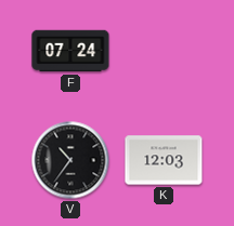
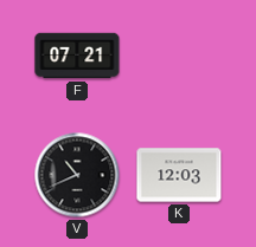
F: 07:24 -> 07:21 (77, 56)
V: 10:36 -> 10:41 (77, 175)
